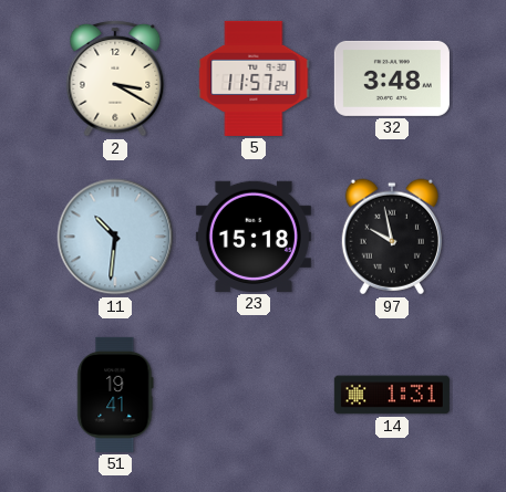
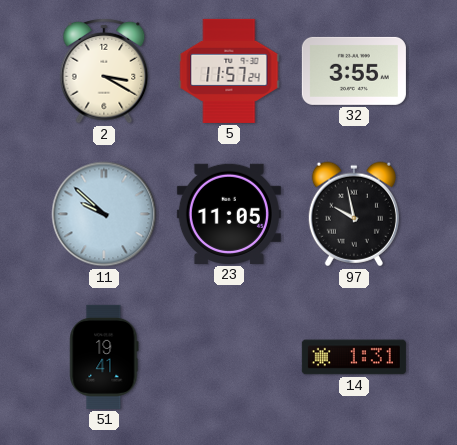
32: 3:48 -> 3:55 (354, 71)
11: 10:31 -> 9:52 (104, 214)
23: 15:18 -> 11:05 (229, 214)
